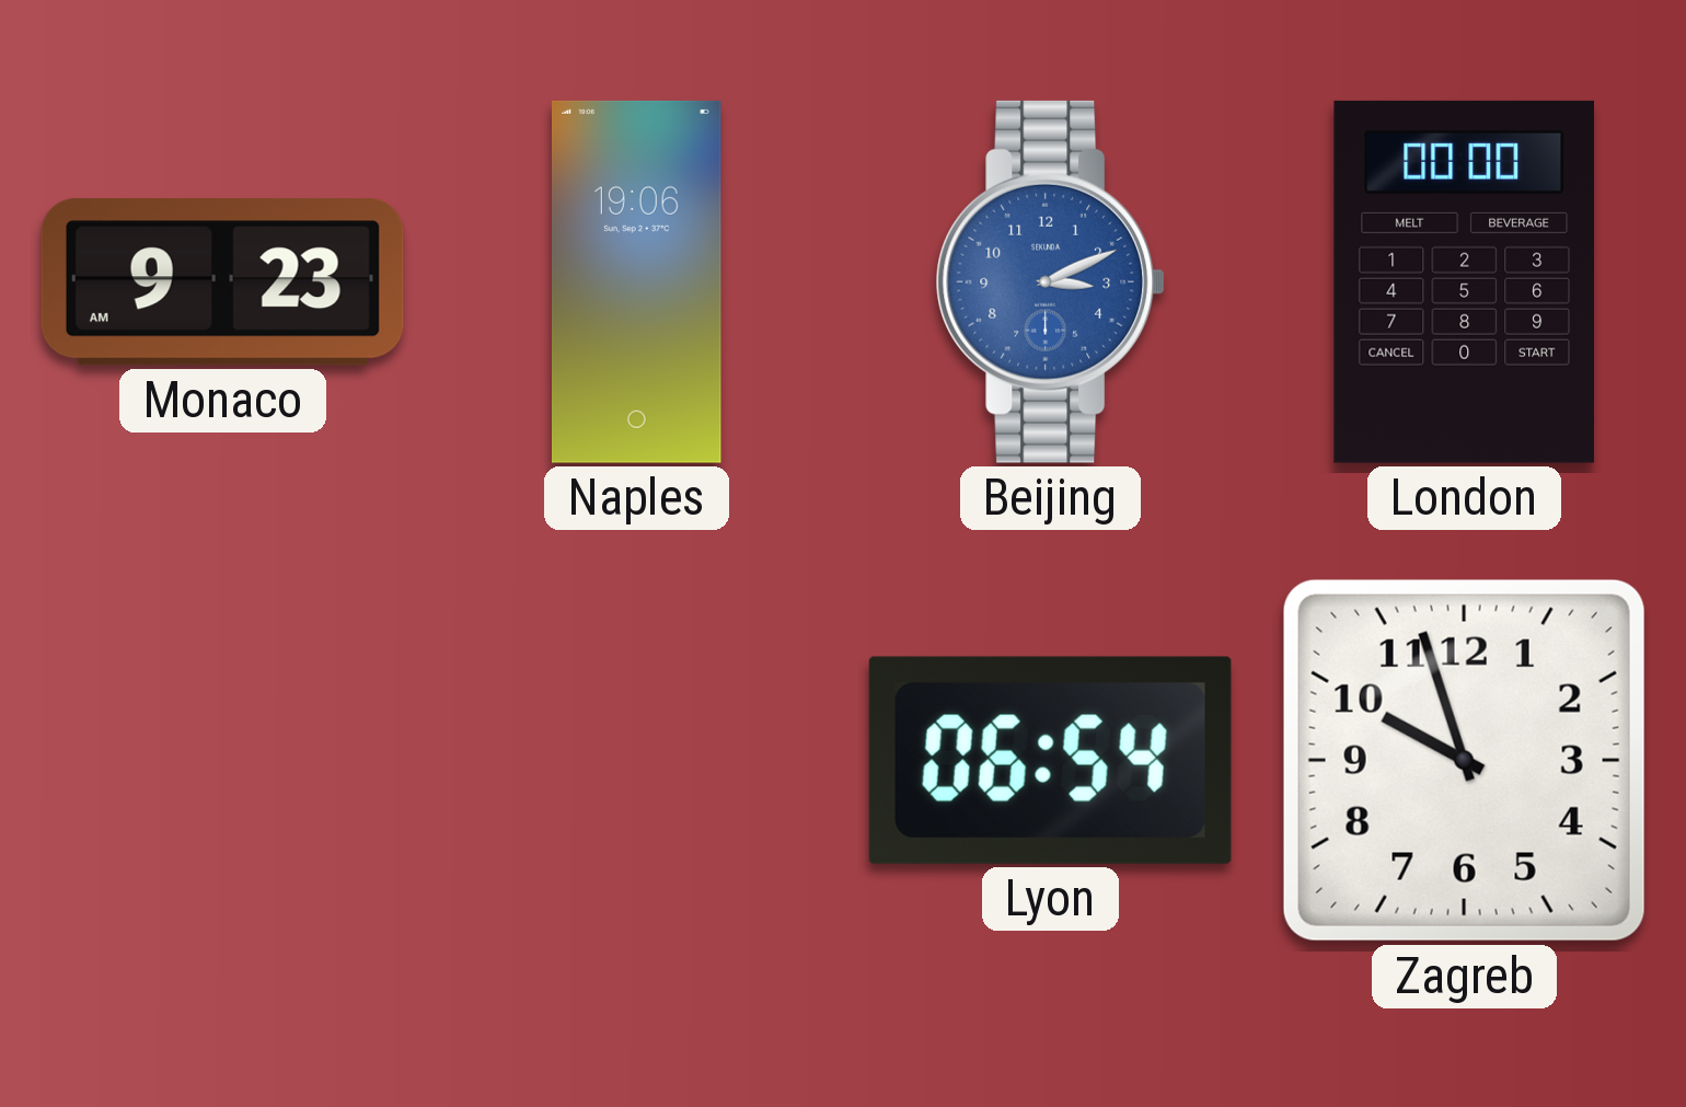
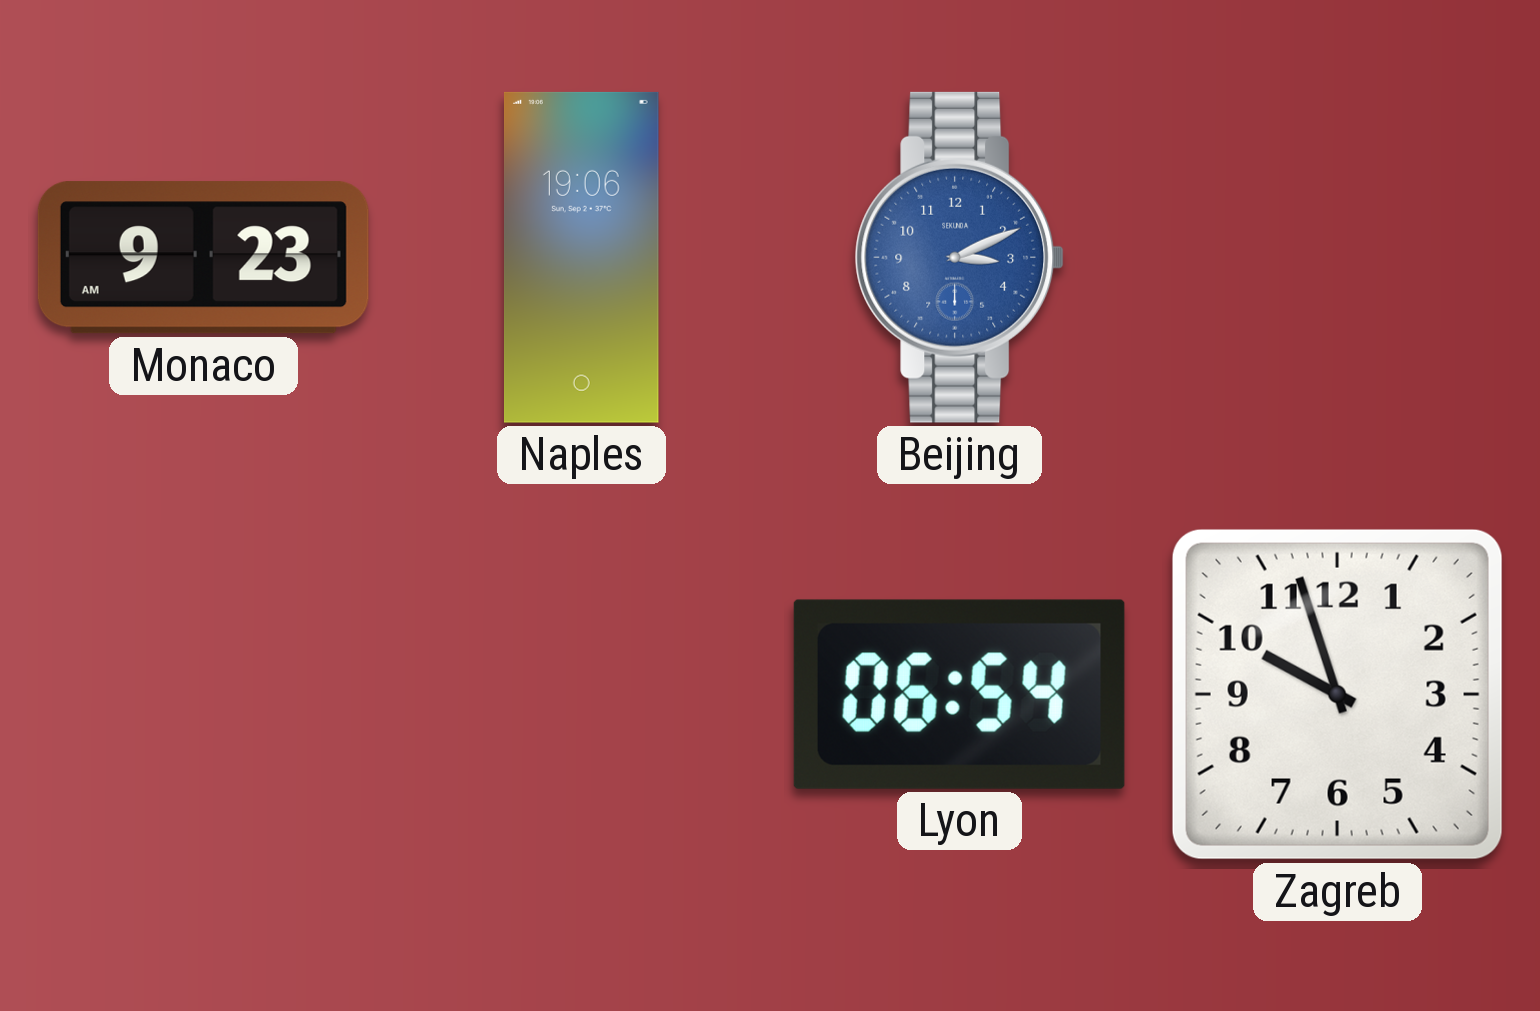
London: 00:00 -> none (1464, 281)
